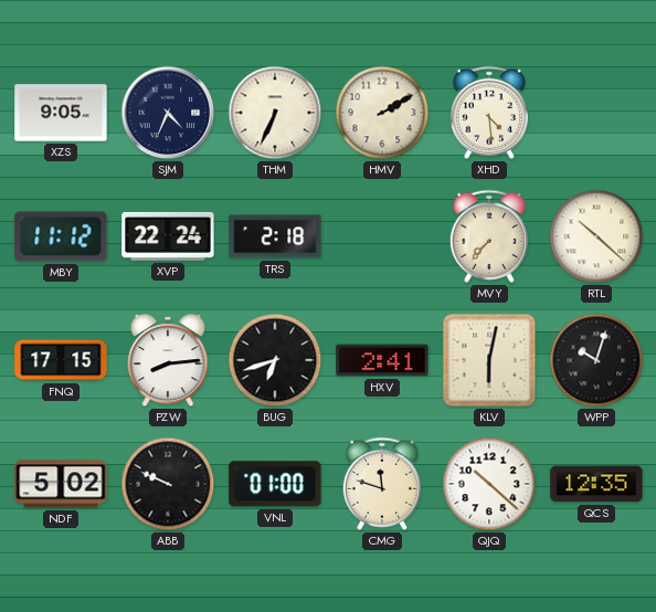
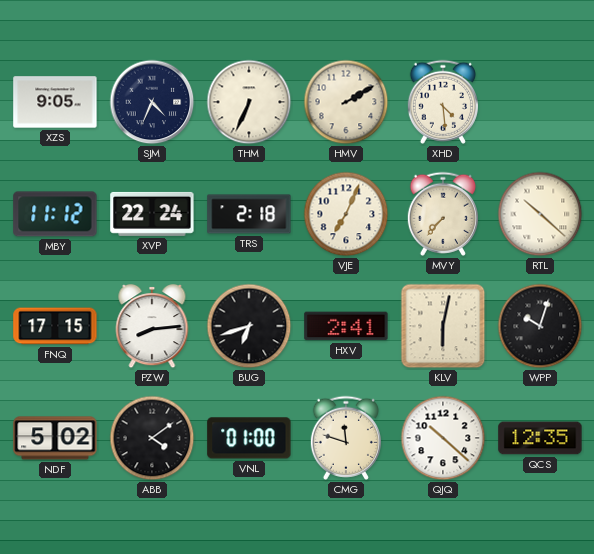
VJE: none -> 7:04 (346, 214)
ABB: 9:49 -> 4:09 (152, 438)
